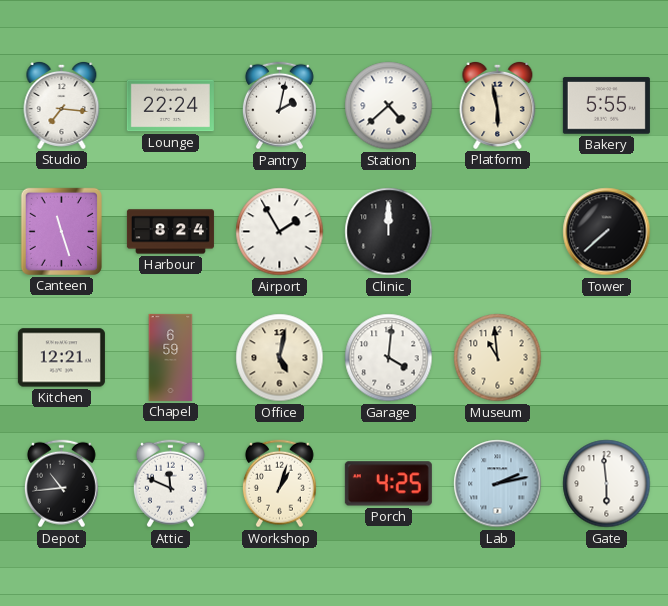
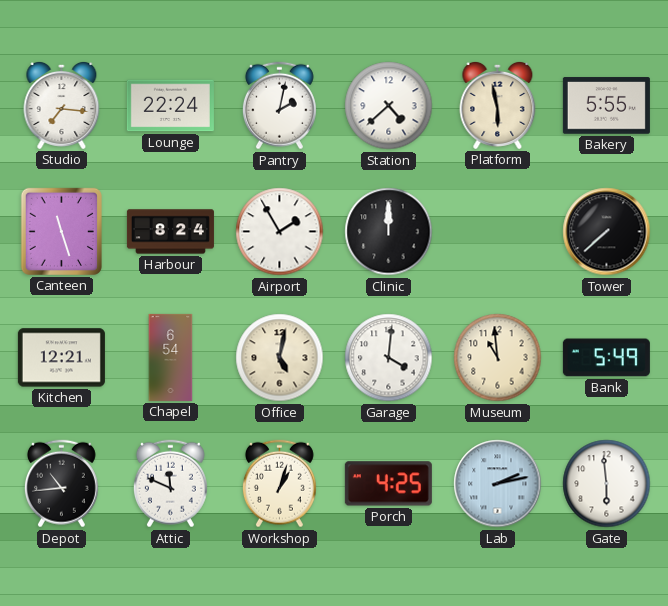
Chapel: 6:59 -> 6:54 (171, 357)
Bank: none -> 5:49 (606, 358)
